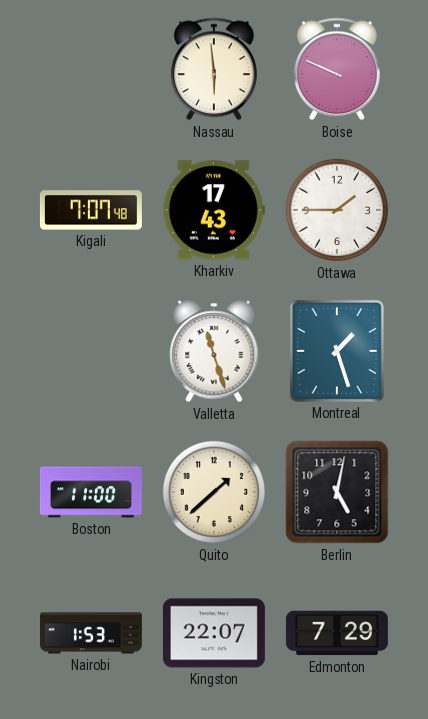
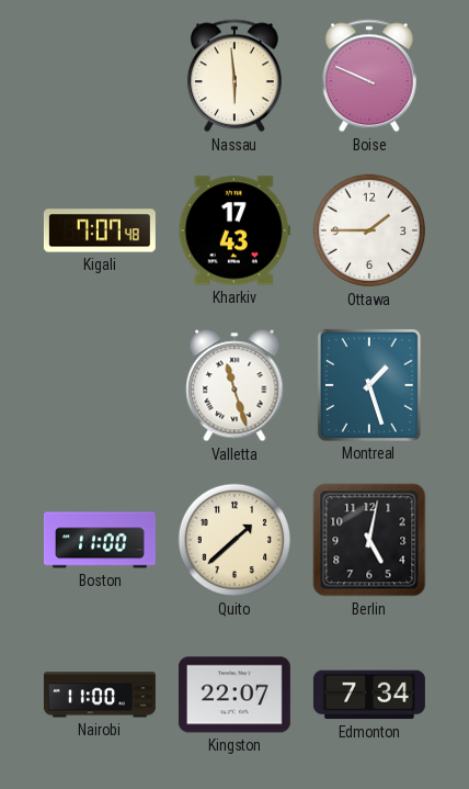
Nairobi: 1:53 -> 11:00 (100, 695)
Edmonton: 7:29 -> 7:34 (369, 695)
